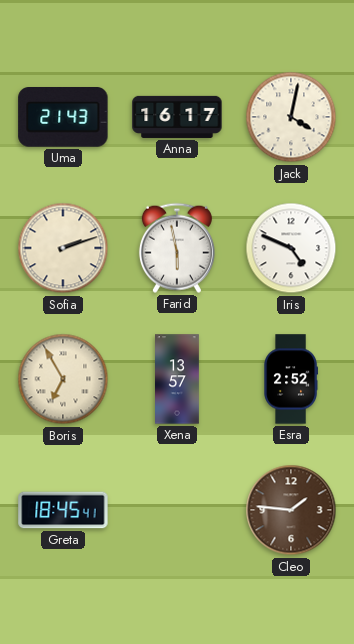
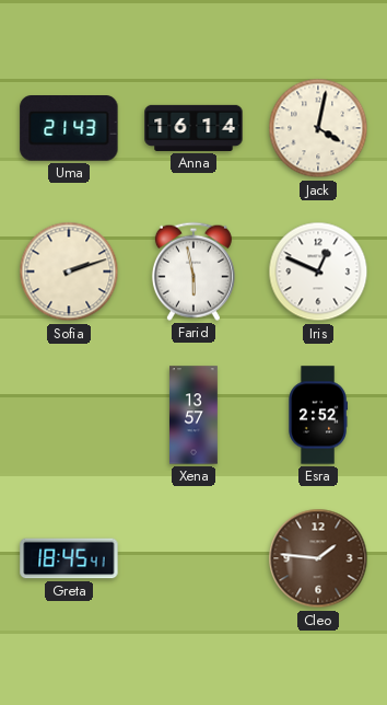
Anna: 16:17 -> 16:14 (193, 128)
Iris: 4:49 -> 12:49 (318, 271)
Boris: 6:55 -> none (63, 379)
